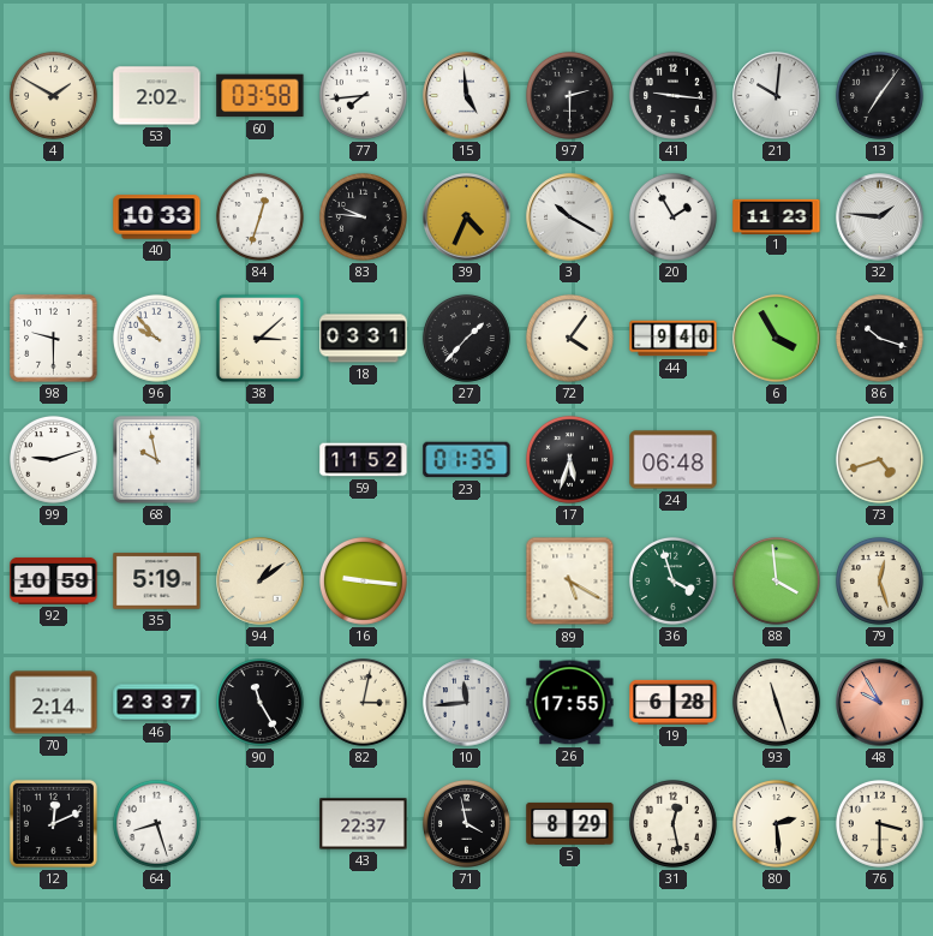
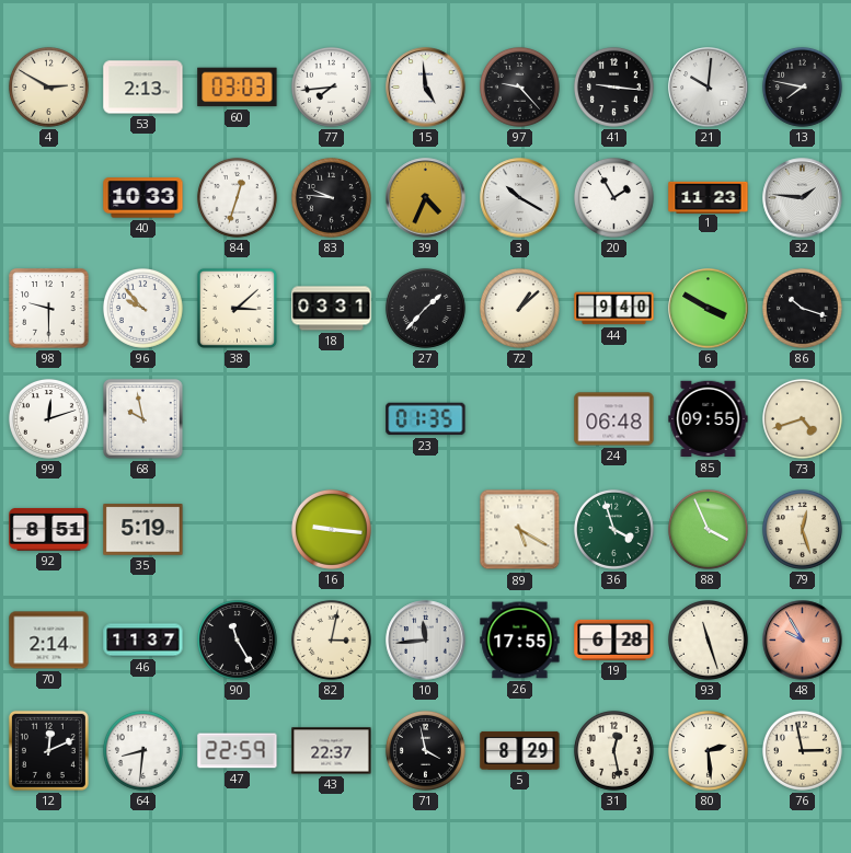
4: 1:50 -> 2:50 (48, 87)
53: 2:02 -> 2:13 (143, 88)
60: 03:58 -> 03:03 (238, 88)
97: 2:30 -> 9:23 (519, 87)
13: 7:06 -> 7:47 (802, 87)
72: 4:06 -> 1:08 (519, 308)
6: 3:55 -> 3:50 (709, 309)
99: 9:12 -> 12:12 (48, 418)
59: 11:52 -> none (364, 460)
17: 5:33 -> none (569, 459)
85: none -> 09:55 (709, 419)
92: 10:59 -> 8:51 (49, 529)
94: 1:09 -> none (261, 582)
88: 3:59 -> 3:56 (708, 529)
46: 23:37 -> 11:37 (143, 641)
64: 8:27 -> 8:31 (142, 750)
47: none -> 22:59 (238, 751)
76: 3:30 -> 2:58 (802, 750)
